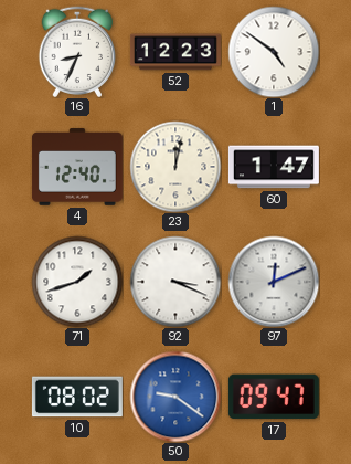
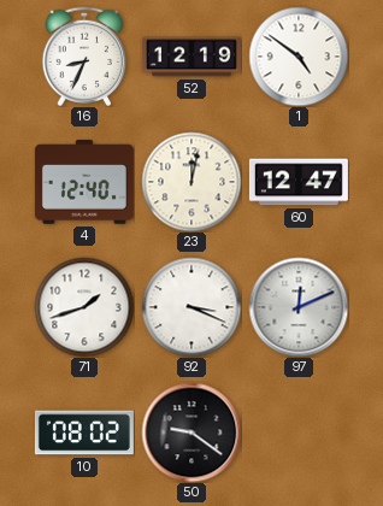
52: 12:23 -> 12:19 (191, 57)
60: 1:47 -> 12:47 (299, 182)
50 dial: blue -> black (191, 433)
17: 09:47 -> none (274, 397)
